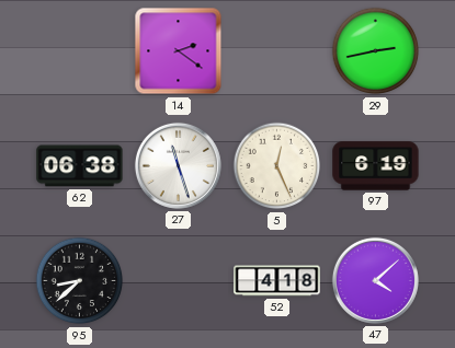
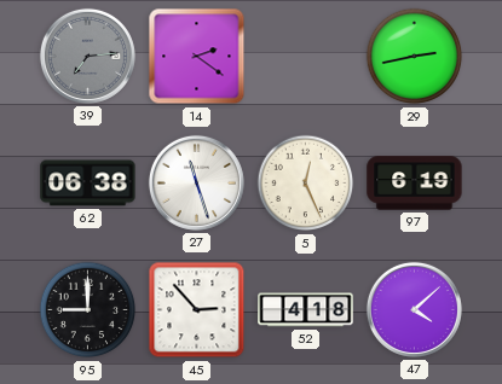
39: none -> 7:14 (87, 56)
95: 8:38 -> 9:00 (88, 310)
45: none -> 2:53 (197, 310)
